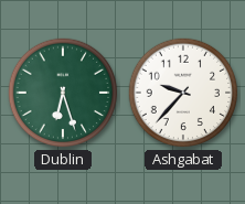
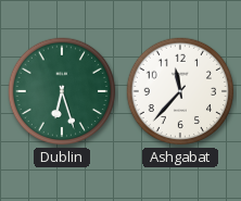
Ashgabat: 9:37 -> 11:37 (180, 91)
